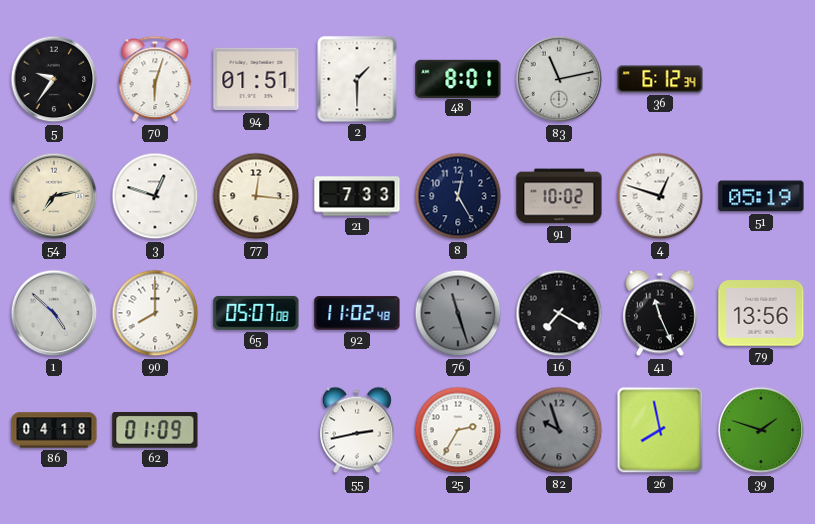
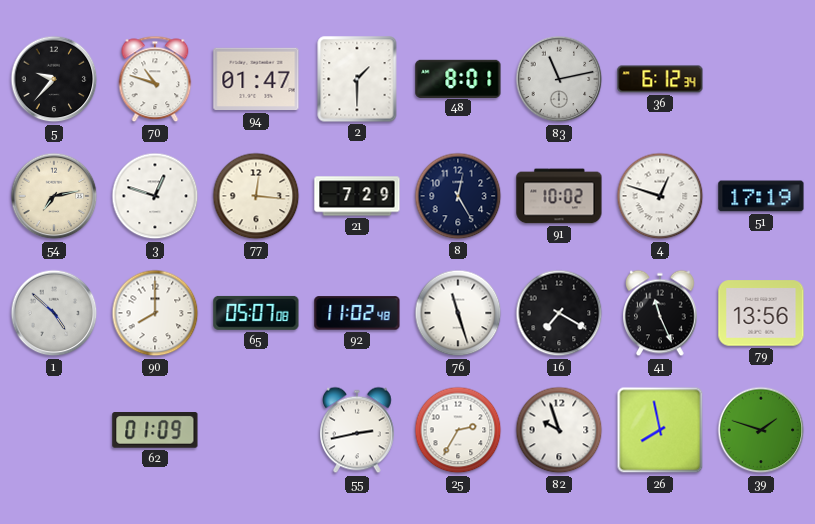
5: 9:36 -> 9:37 (54, 79)
70: 6:03 -> 10:48 (155, 79)
94: 01:51 -> 01:47 (256, 79)
21: 7:33 -> 7:29 (357, 196)
51: 05:19 -> 17:19 (761, 196)
76 dial: grey -> white (458, 313)
86: 04:18 -> none (54, 430)
82 dial: grey -> white (559, 430)
